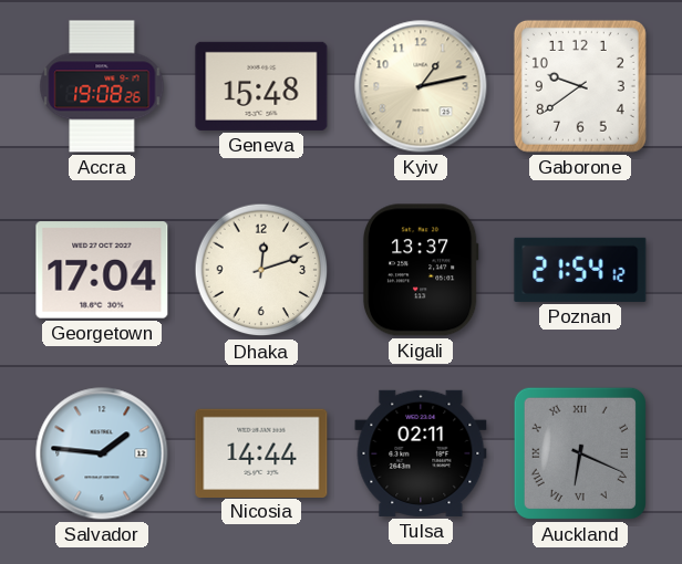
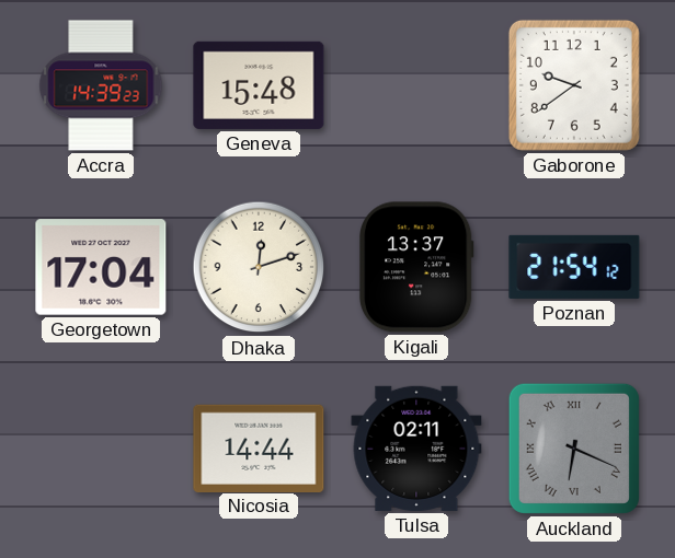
Accra: 19:08 -> 14:39 (101, 85)
Kyiv: 1:13 -> none (421, 86)
Salvador: 1:46 -> none (102, 453)
